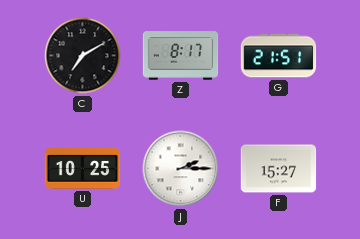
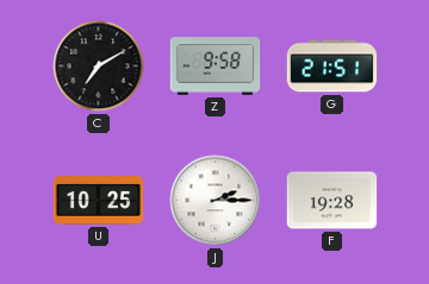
Z: 8:17 -> 9:58 (216, 67)
F: 15:27 -> 19:28 (332, 201)
